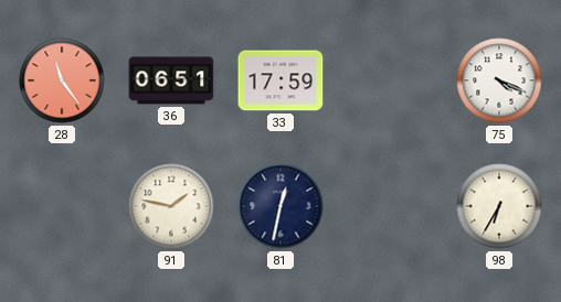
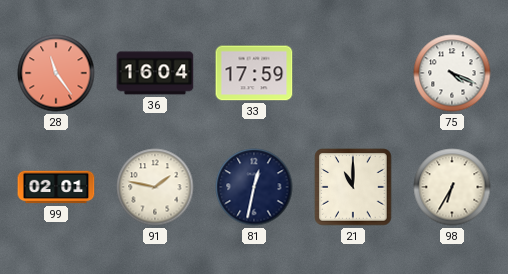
36: 06:51 -> 16:04 (155, 73)
99: none -> 02:01 (56, 187)
21: none -> 11:00 (353, 187)
